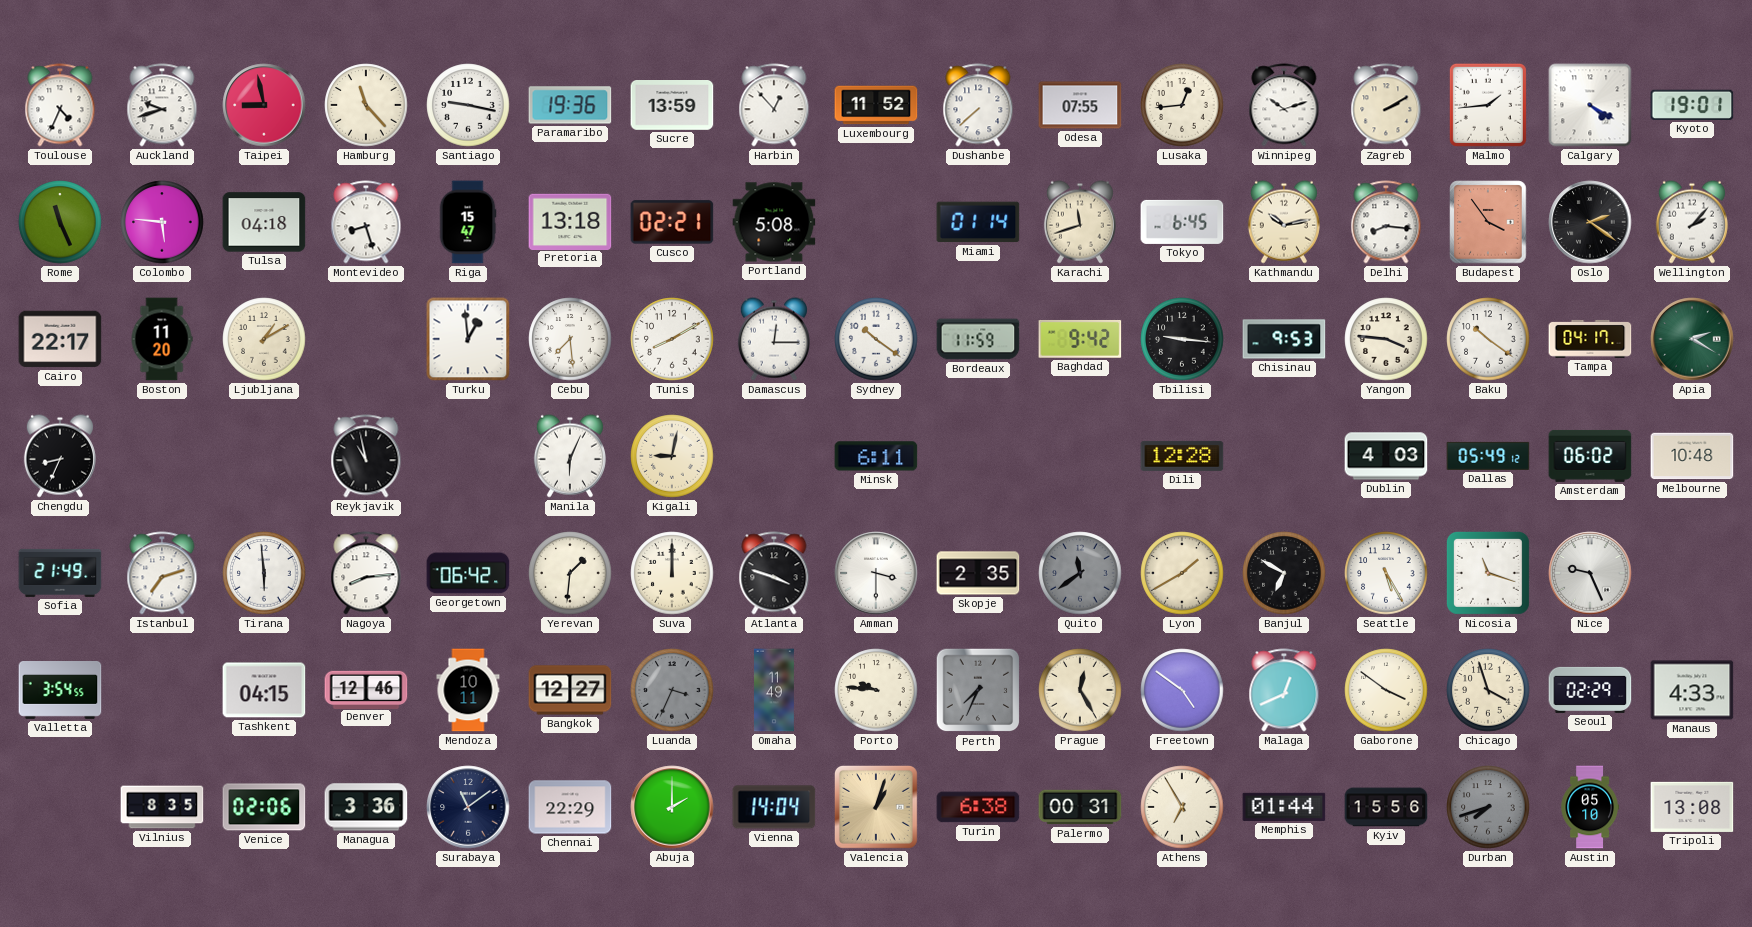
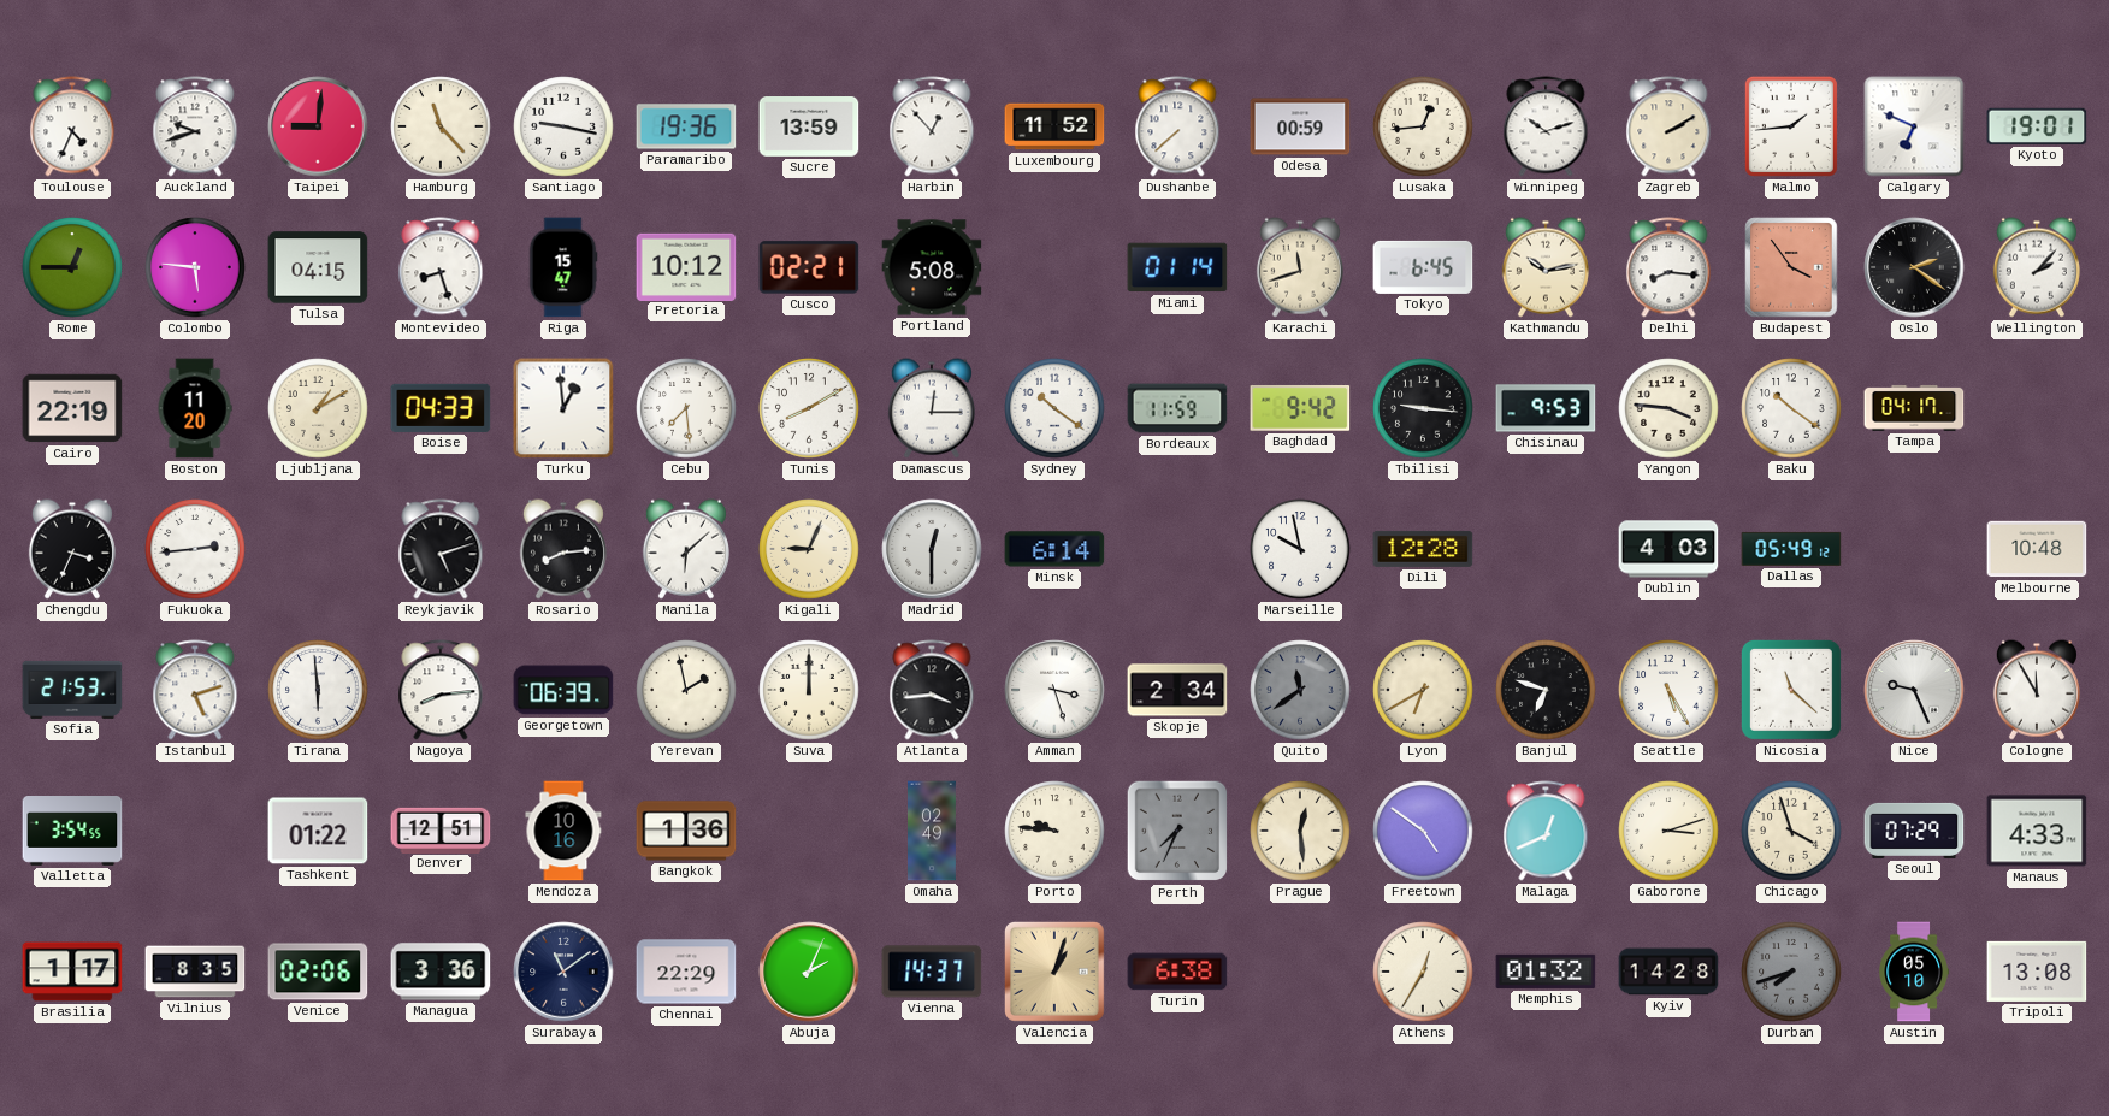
Taipei: 8:58 -> 9:01 (318, 126)
Odesa: 07:55 -> 00:59 (1300, 126)
Calgary: 4:20 -> 6:49 (1914, 126)
Rome: 11:26 -> 12:45 (72, 267)
Tulsa: 04:18 -> 04:15 (318, 267)
Pretoria: 13:18 -> 10:12 (686, 266)
Cairo: 22:17 -> 22:19 (72, 408)
Boise: none -> 04:33 (441, 408)
Apia: 2:20 -> none (1692, 339)
Chengdu: 8:34 -> 3:34 (72, 549)
Fukuoka: none -> 2:44 (195, 549)
Reykjavik: 10:58 -> 5:12 (441, 549)
Rosario: none -> 8:14 (563, 549)
Manila: 6:04 -> 6:08 (686, 549)
Kigali: 9:02 -> 9:04 (809, 549)
Madrid: none -> 12:30 (932, 549)
Minsk: 6:11 -> 6:14 (1054, 549)
Marseille: none -> 9:58 (1300, 549)
Amsterdam: 06:02 -> none (1590, 456)
Sofia: 21:49 -> 21:53 (72, 690)
Istanbul: 7:12 -> 5:12 (195, 690)
Georgetown: 06:42 -> 06:39 (563, 690)
Yerevan: 1:31 -> 1:58 (686, 690)
Atlanta: 3:48 -> 3:44 (932, 690)
Amman: 3:30 -> 3:27 (1054, 690)
Skopje: 2:35 -> 2:34 (1177, 690)
Lyon: 1:40 -> 6:40 (1423, 690)
Banjul: 6:50 -> 6:48 (1546, 690)
Nicosia: 11:18 -> 11:22 (1791, 690)
Cologne: none -> 11:55 (2037, 690)
Tashkent: 04:15 -> 01:22 (318, 831)
Denver: 12:46 -> 12:51 (441, 829)
Mendoza: 10:11 -> 10:16 (563, 831)
Bangkok: 12:27 -> 1:36 (686, 831)
Luanda: 3:34 -> none (672, 690)
Omaha: 11:49 -> 02:49 (933, 831)
Prague: 12:25 -> 12:29 (1300, 831)
Gaborone: 3:51 -> 3:12 (1668, 831)
Seoul: 02:29 -> 07:29 (1914, 831)
Brasilia: none -> 1:17 (72, 972)
Abuja: 2:00 -> 2:04 (809, 972)
Vienna: 14:04 -> 14:37 (932, 972)
Palermo: 00:31 -> none (1080, 807)
Athens: 6:55 -> 12:35 (1423, 972)
Memphis: 01:44 -> 01:32 (1546, 972)
Kyiv: 15:56 -> 14:28 (1668, 972)
